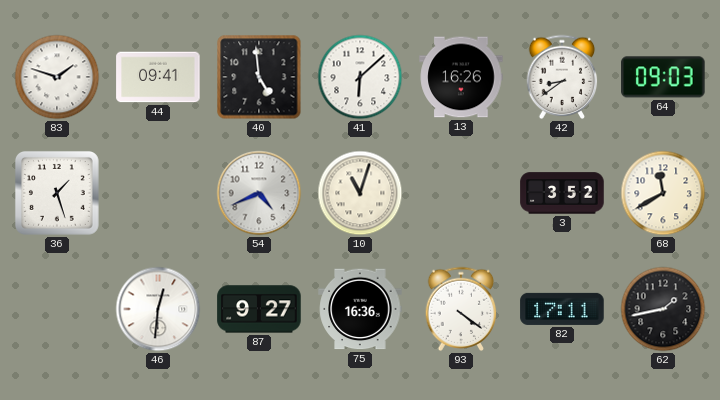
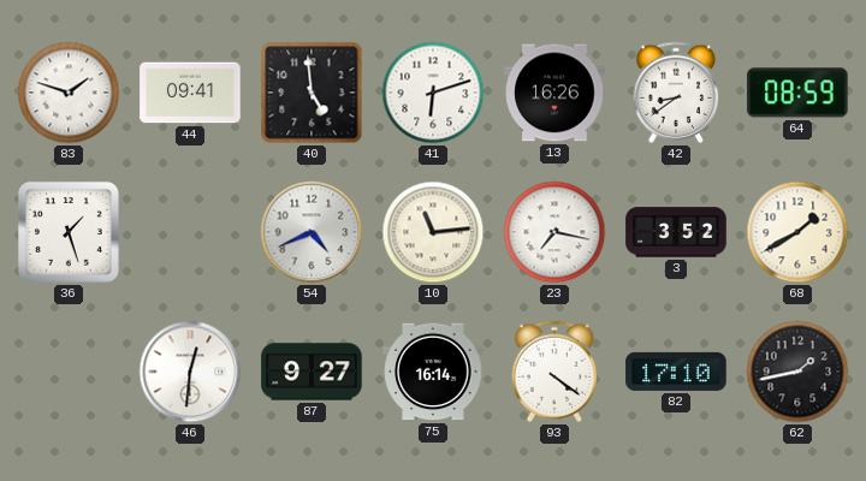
41: 6:08 -> 6:12 (433, 93)
64: 09:03 -> 08:59 (797, 93)
10: 11:03 -> 11:14 (433, 232)
23: none -> 7:17 (554, 232)
68: 11:40 -> 1:40 (797, 232)
75: 16:36 -> 16:14 (433, 372)
82: 17:11 -> 17:10 (676, 372)
